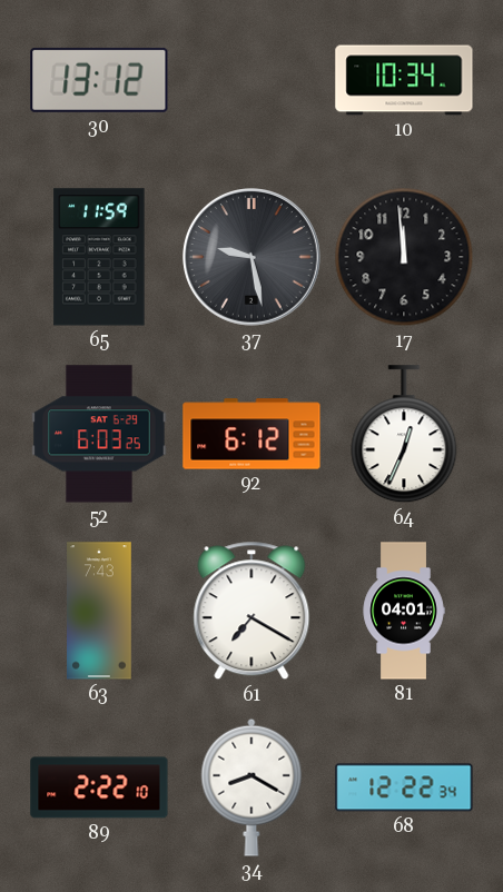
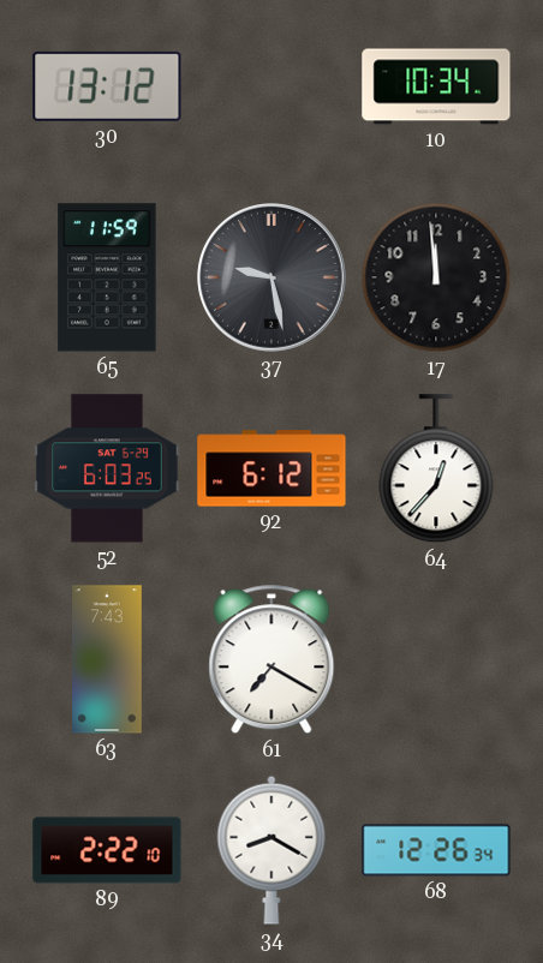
64: 12:34 -> 12:37 (436, 469)
81: 04:01 -> none (404, 611)
68: 12:22 -> 12:26 (436, 850)
